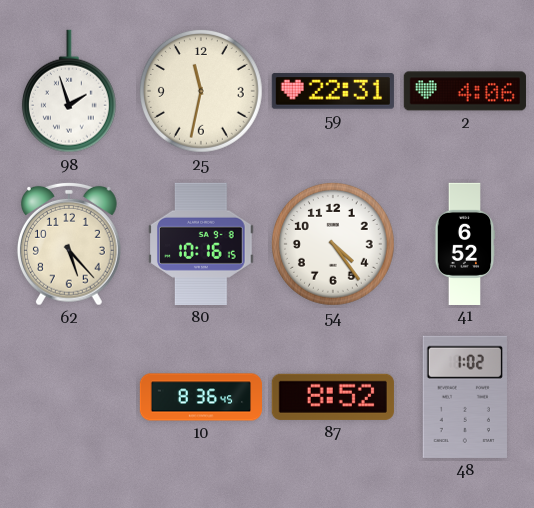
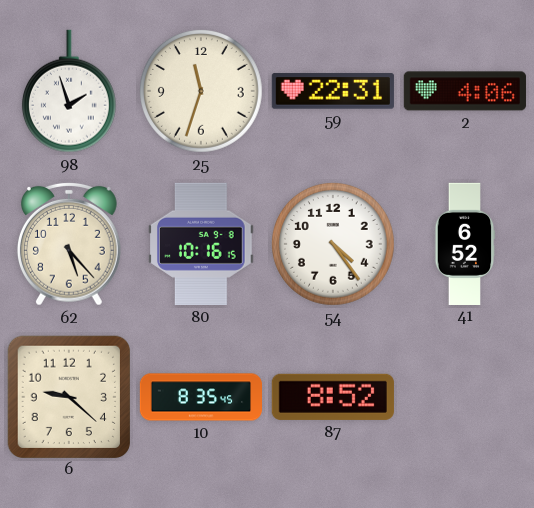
25: 11:32 -> 11:33 (201, 91)
6: none -> 9:22 (68, 396)
10: 8:36 -> 8:35 (201, 397)
48: 1:02 -> none (465, 397)
